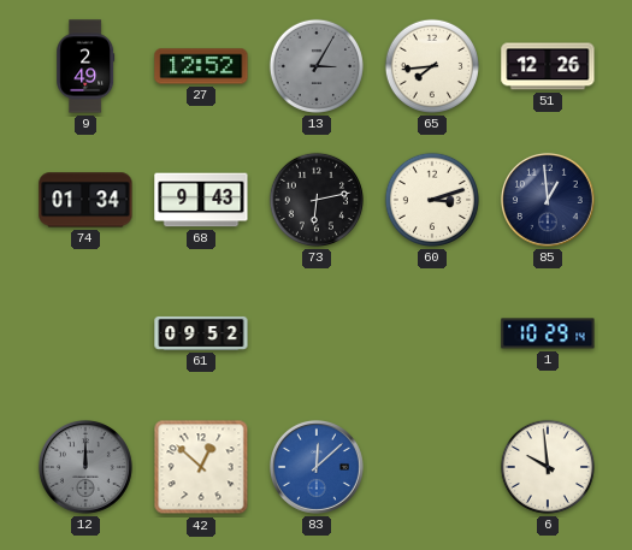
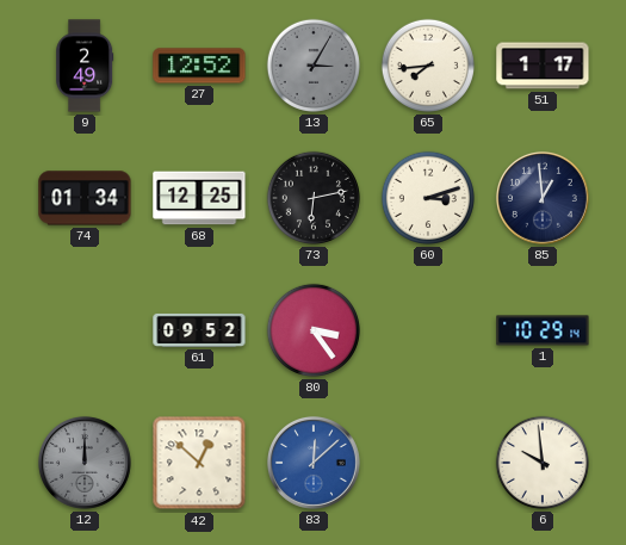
51: 12:26 -> 1:17 (543, 66)
68: 9:43 -> 12:25 (199, 198)
80: none -> 3:24 (314, 330)
